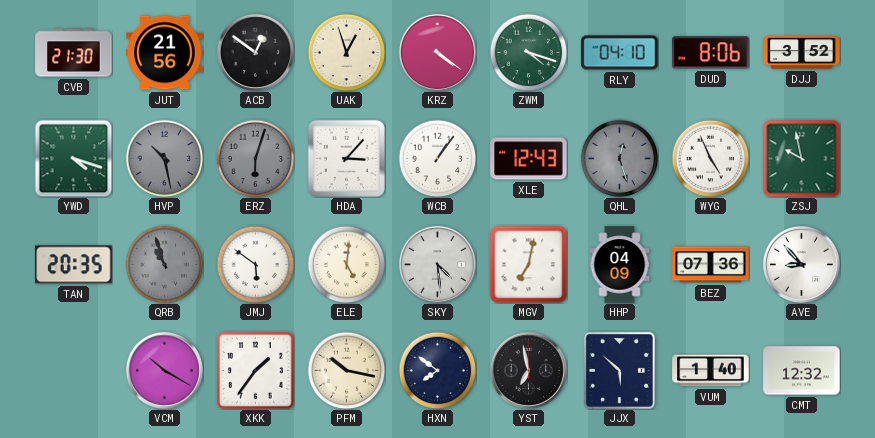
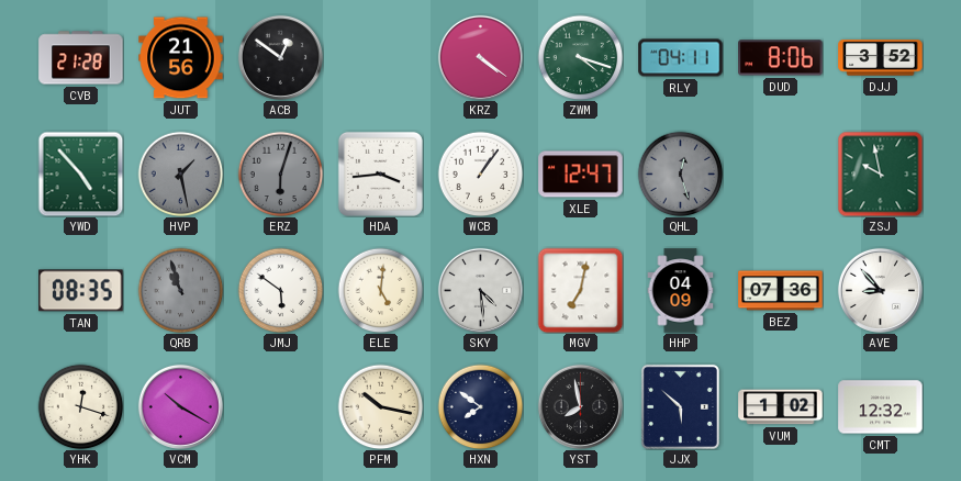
CVB: 21:30 -> 21:28 (81, 58)
UAK: 12:57 -> none (346, 52)
RLY: 04:10 -> 04:11 (681, 58)
YWD: 4:18 -> 4:53 (80, 174)
HVP: 10:28 -> 1:28 (180, 174)
HDA: 3:07 -> 3:44 (380, 174)
XLE: 12:43 -> 12:47 (581, 175)
WYG: 4:56 -> none (710, 158)
TAN: 20:35 -> 08:35 (81, 291)
YHK: none -> 12:18 (80, 406)
XKK: 1:36 -> none (256, 371)
YST: 6:58 -> 7:58 (580, 406)
VUM: 1:40 -> 1:02 (781, 407)
